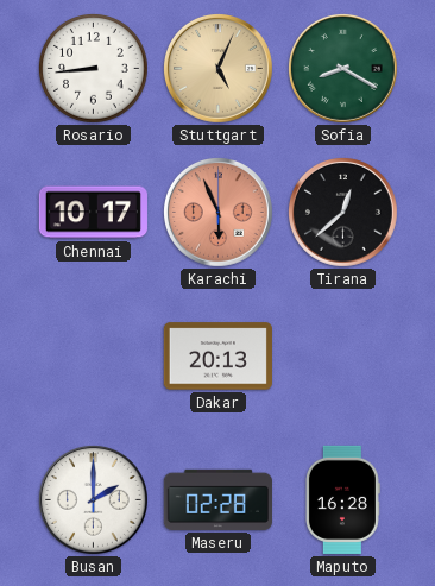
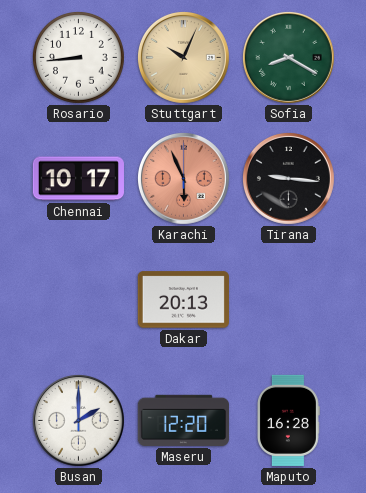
Stuttgart: 5:04 -> 10:04 (183, 57)
Tirana: 12:38 -> 9:16 (288, 178)
Maseru: 02:28 -> 12:20 (183, 420)
